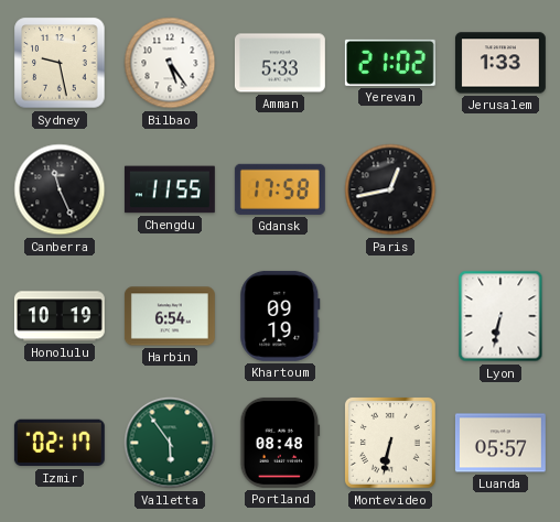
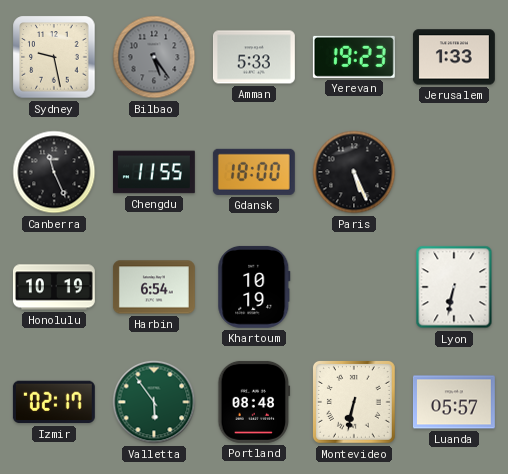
Bilbao dial: white -> grey (154, 57)
Yerevan: 21:02 -> 19:23 (354, 57)
Gdansk: 17:58 -> 18:00 (254, 172)
Paris: 12:43 -> 5:26 (354, 172)
Khartoum: 09:19 -> 10:19 (254, 287)
